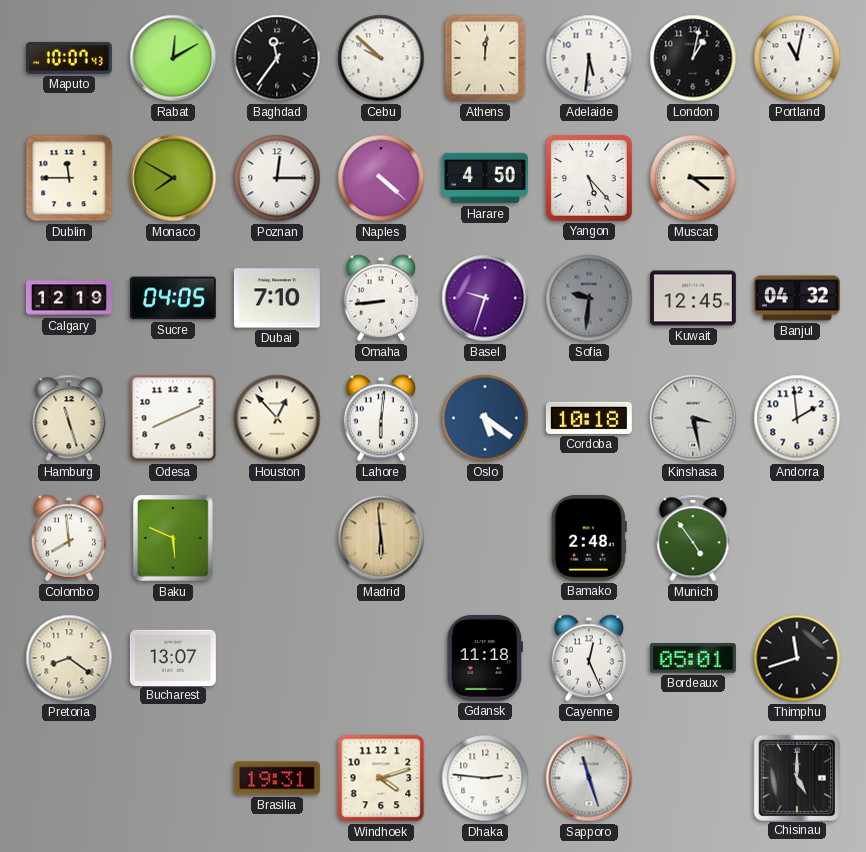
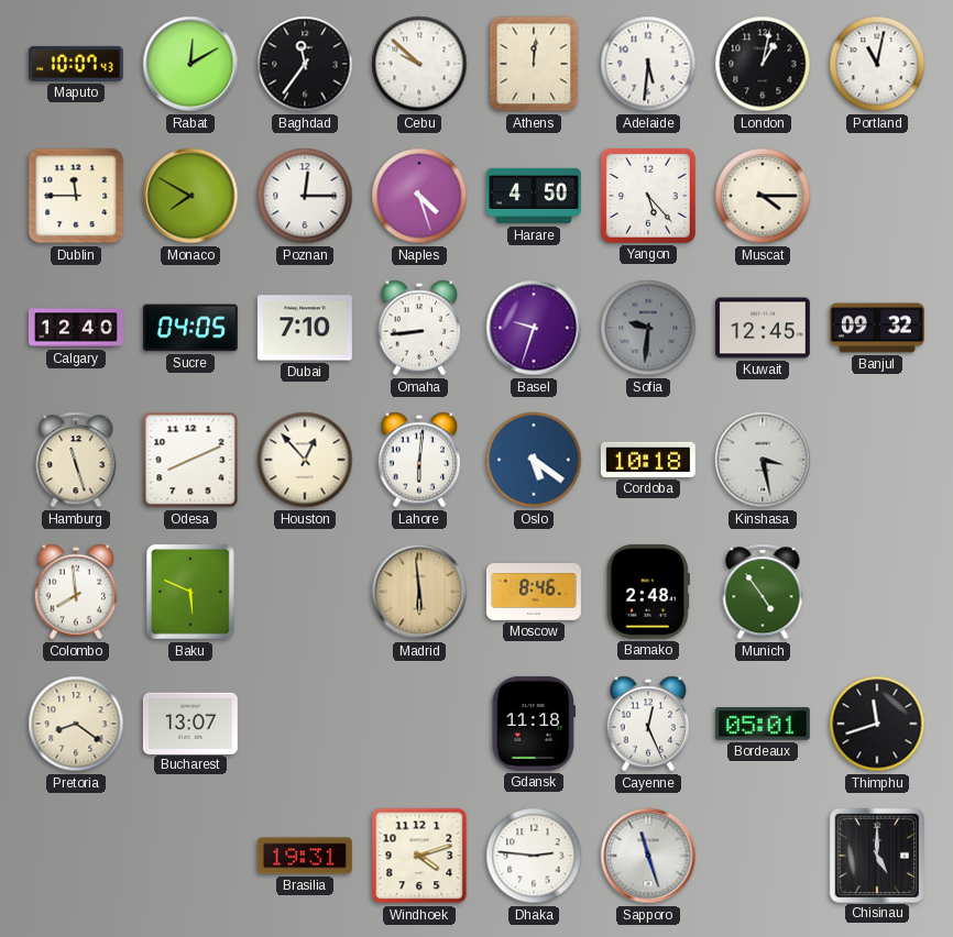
Naples: 4:22 -> 4:27 (419, 196)
Calgary: 12:19 -> 12:40 (76, 328)
Banjul: 04:32 -> 09:32 (877, 328)
Andorra: 1:59 -> none (797, 418)
Moscow: none -> 8:46 (534, 593)
